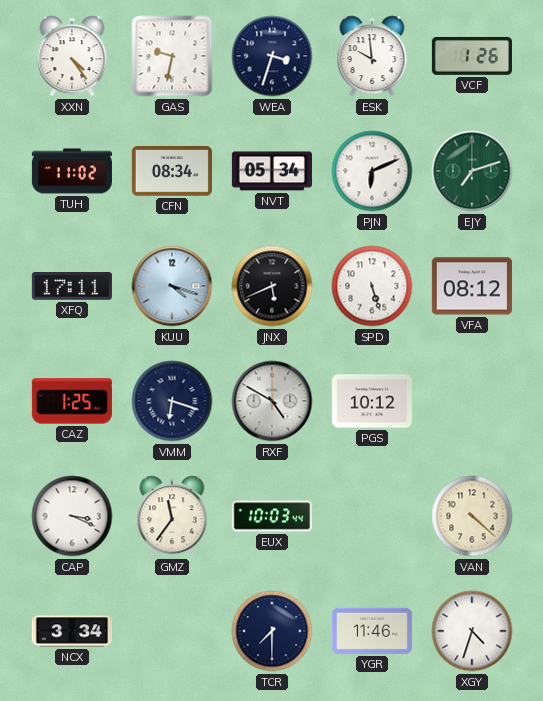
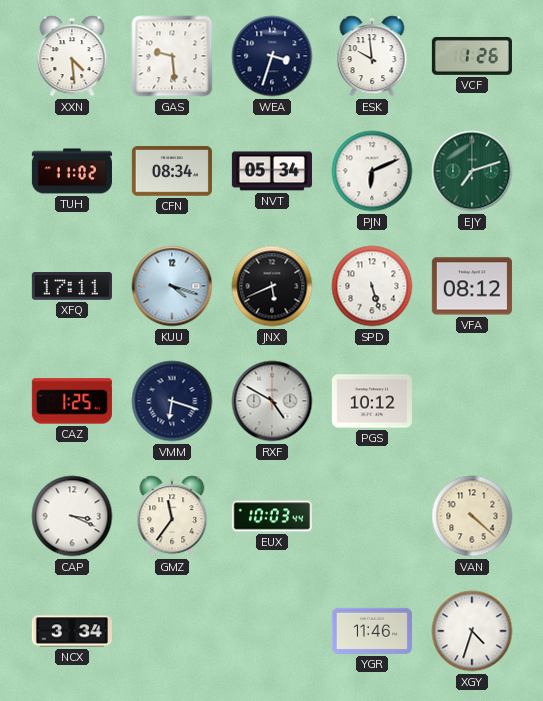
XXN: 4:24 -> 4:29 (72, 56)
GAS: 9:32 -> 9:29 (172, 56)
TCR: 7:30 -> none (272, 631)
